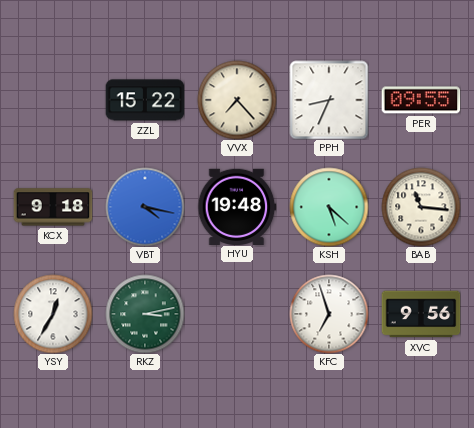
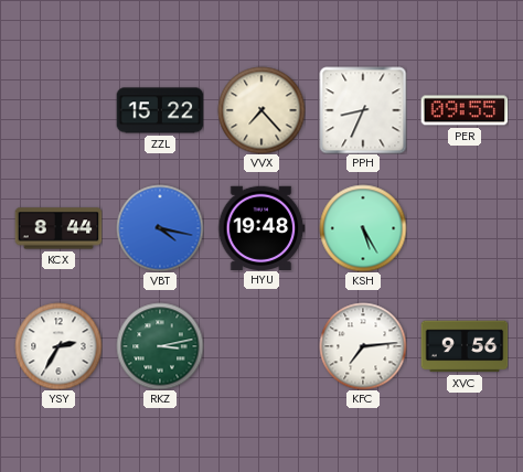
KCX: 9:18 -> 8:44 (58, 228)
KSH: 5:22 -> 5:25 (363, 228)
BAB: 11:16 -> none (421, 207)
YSY: 12:35 -> 2:35 (58, 346)
KFC: 6:57 -> 7:14 (363, 346)
